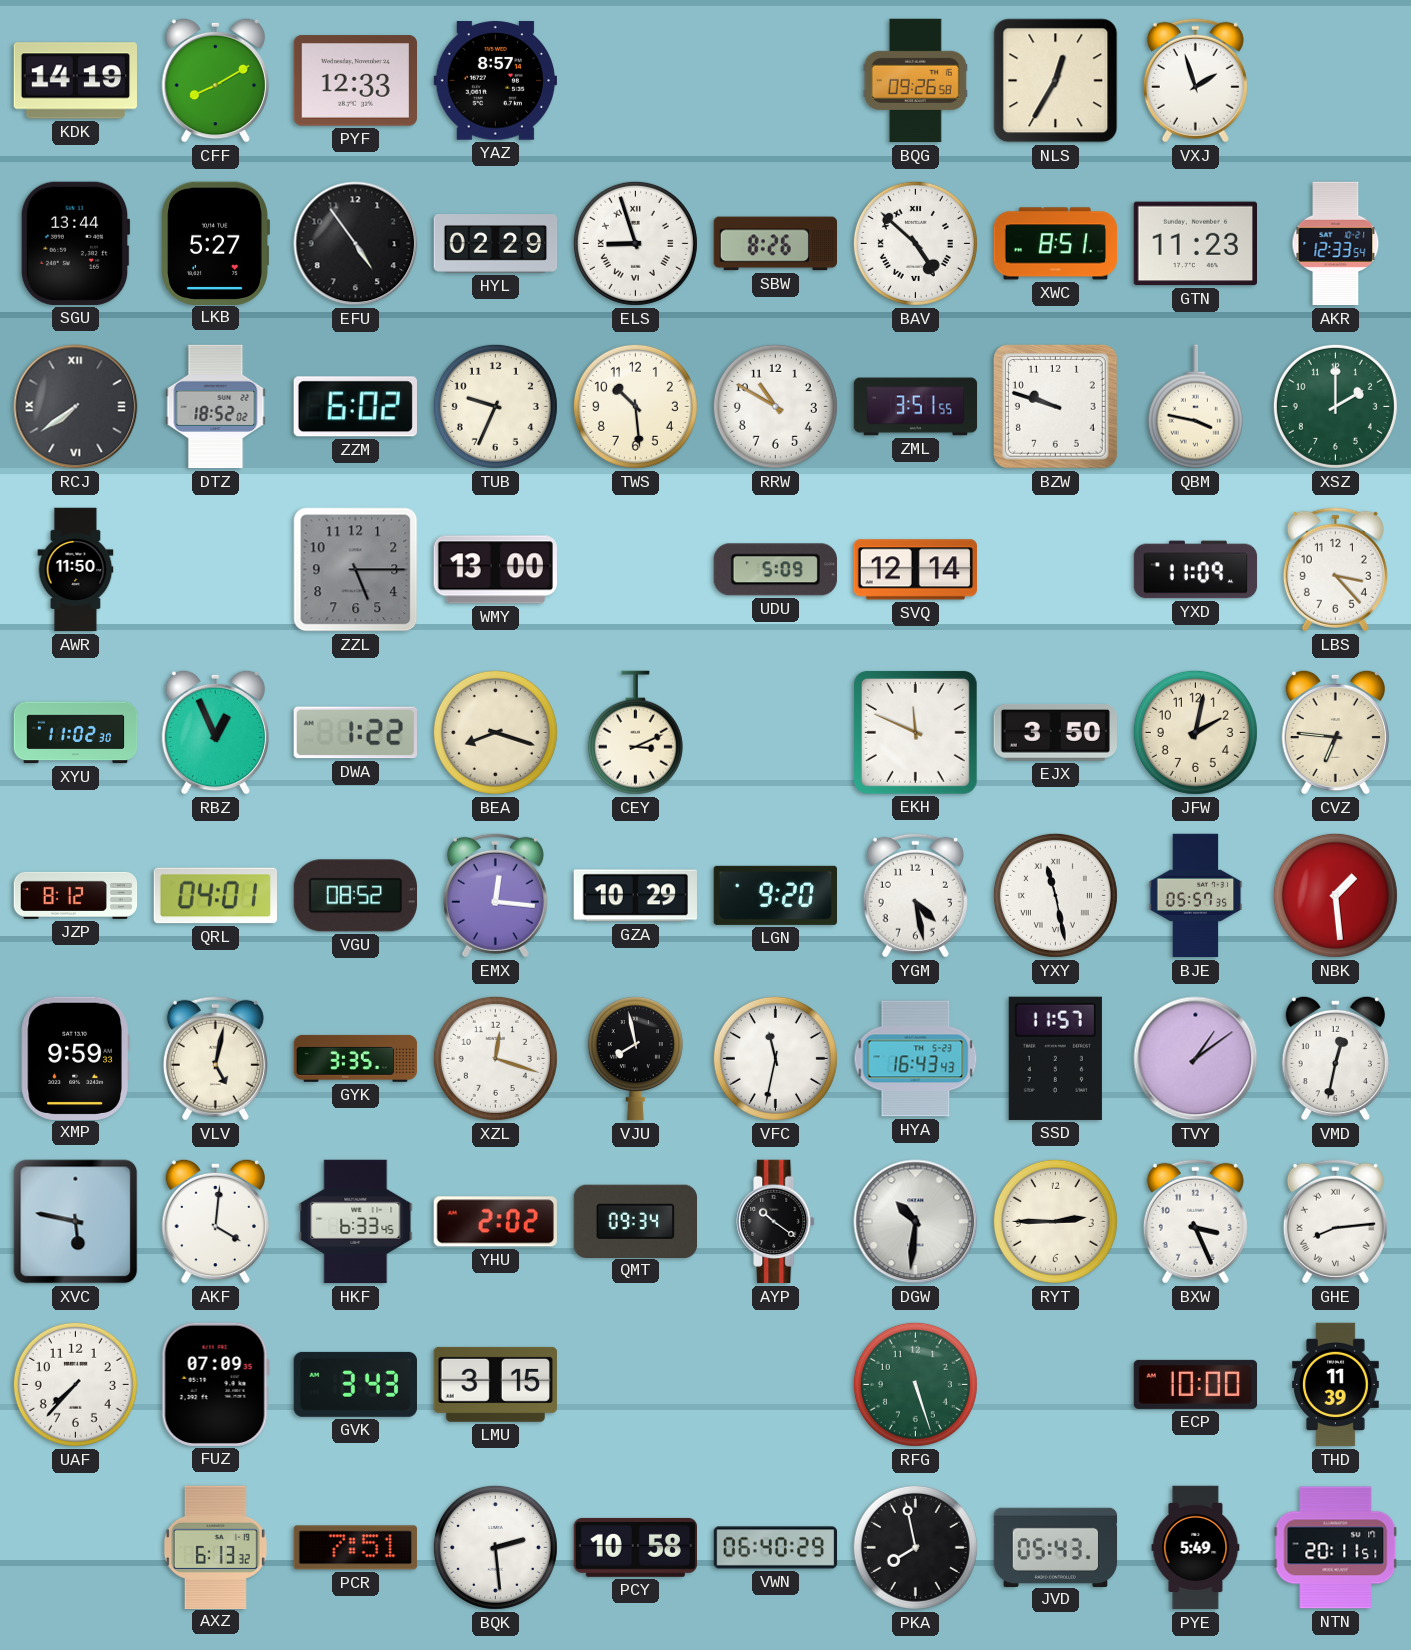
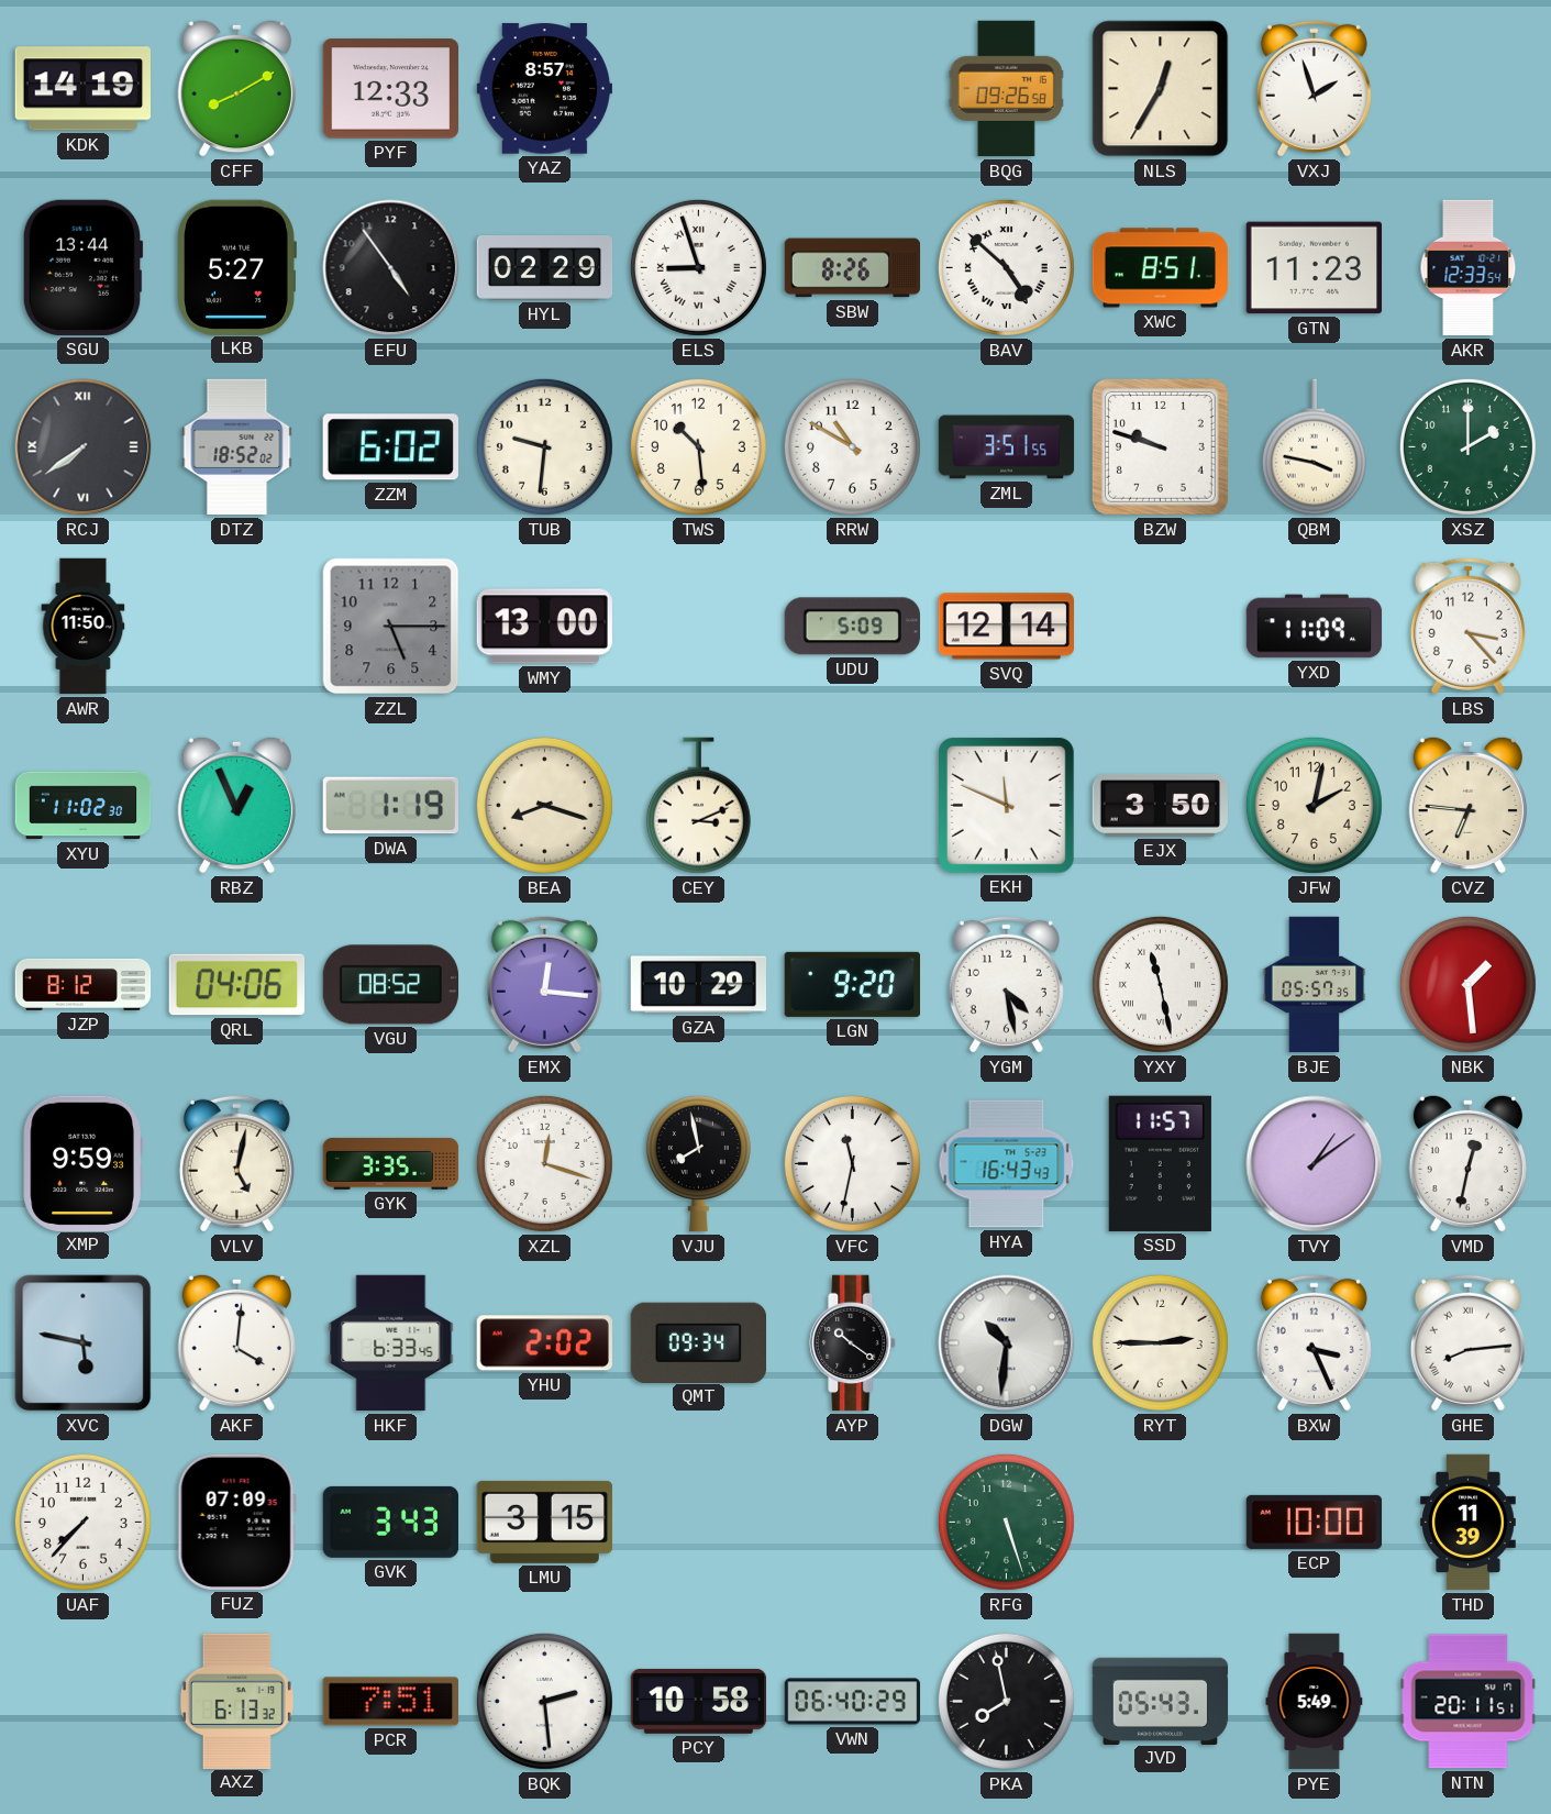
TUB: 9:34 -> 9:31 (544, 446)
DWA: 1:22 -> 1:19 (390, 806)
QRL: 04:01 -> 04:06 (236, 985)
